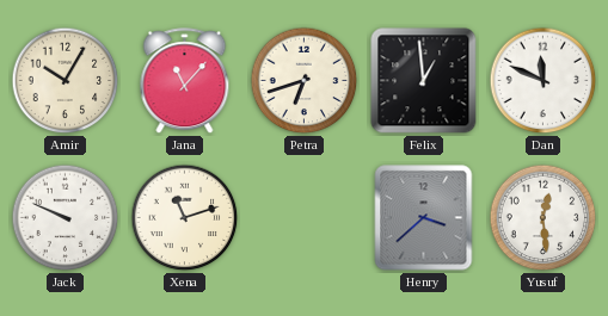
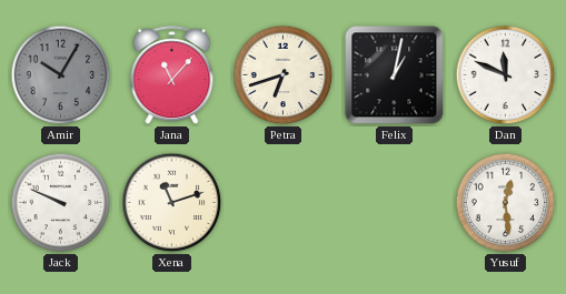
Amir dial: cream -> grey (61, 75)
Felix: 12:59 -> 1:02 (395, 75)
Henry: 3:38 -> none (424, 218)
